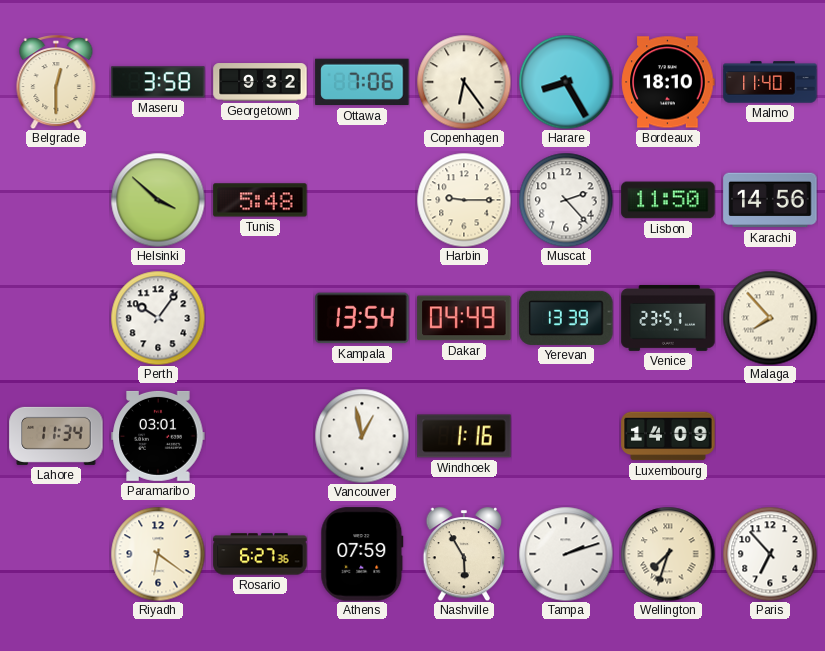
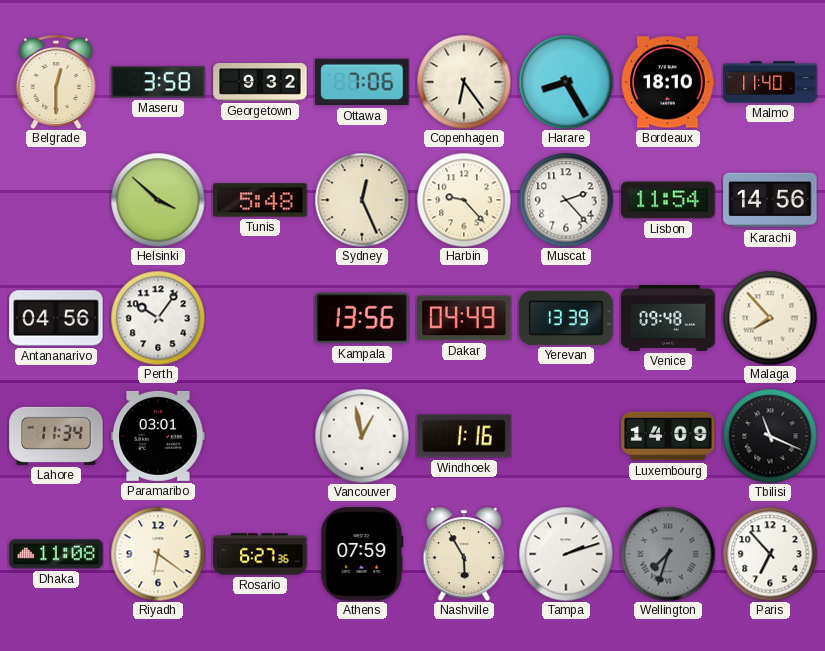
Sydney: none -> 12:26 (362, 200)
Harbin: 9:15 -> 9:23 (464, 200)
Lisbon: 11:50 -> 11:54 (668, 200)
Antananarivo: none -> 04:56 (56, 318)
Kampala: 13:54 -> 13:56 (362, 318)
Venice: 23:51 -> 09:48 (668, 318)
Tbilisi: none -> 11:19 (770, 436)
Dhaka: none -> 11:08 (56, 554)
Wellington dial: cream -> grey (668, 554)
